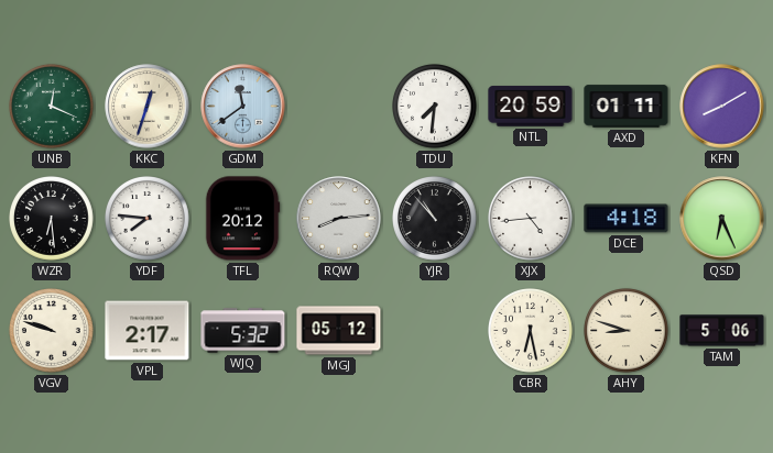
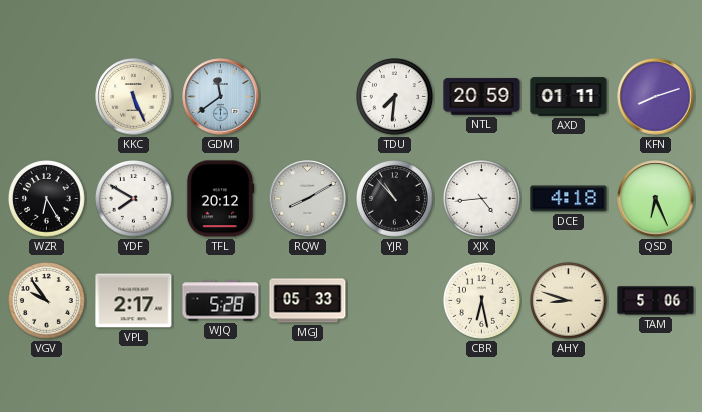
UNB: 12:19 -> none (52, 107)
KKC: 12:33 -> 5:26 (134, 97)
KFN: 8:10 -> 8:12 (656, 97)
WZR: 6:29 -> 6:25 (47, 199)
YDF: 7:46 -> 7:50 (134, 199)
RQW: 8:14 -> 8:10 (308, 199)
VGV: 9:48 -> 9:54 (47, 301)
WJQ: 5:32 -> 5:28 (221, 301)
MGJ: 05:12 -> 05:33 (308, 301)
